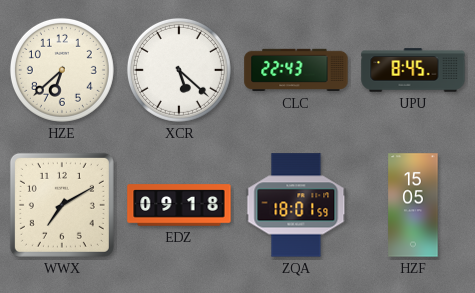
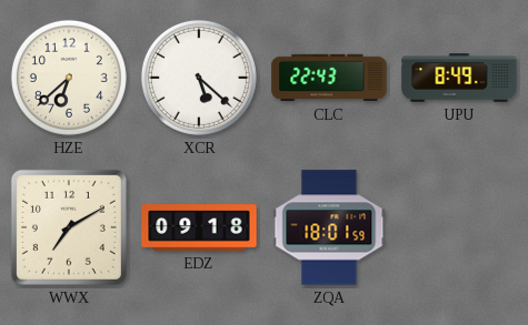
UPU: 8:45 -> 8:49 (459, 78)
HZF: 15:05 -> none (413, 205)
